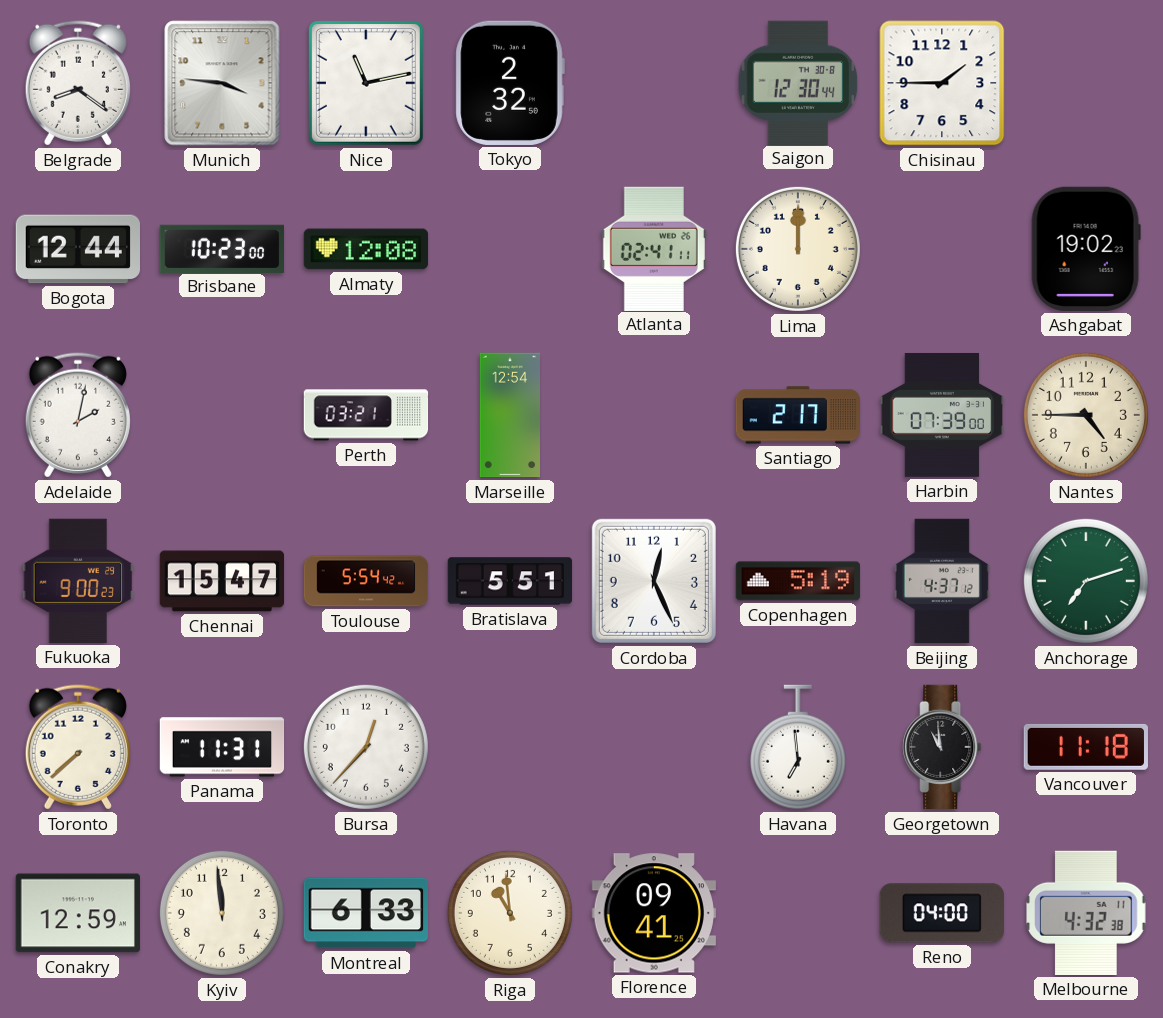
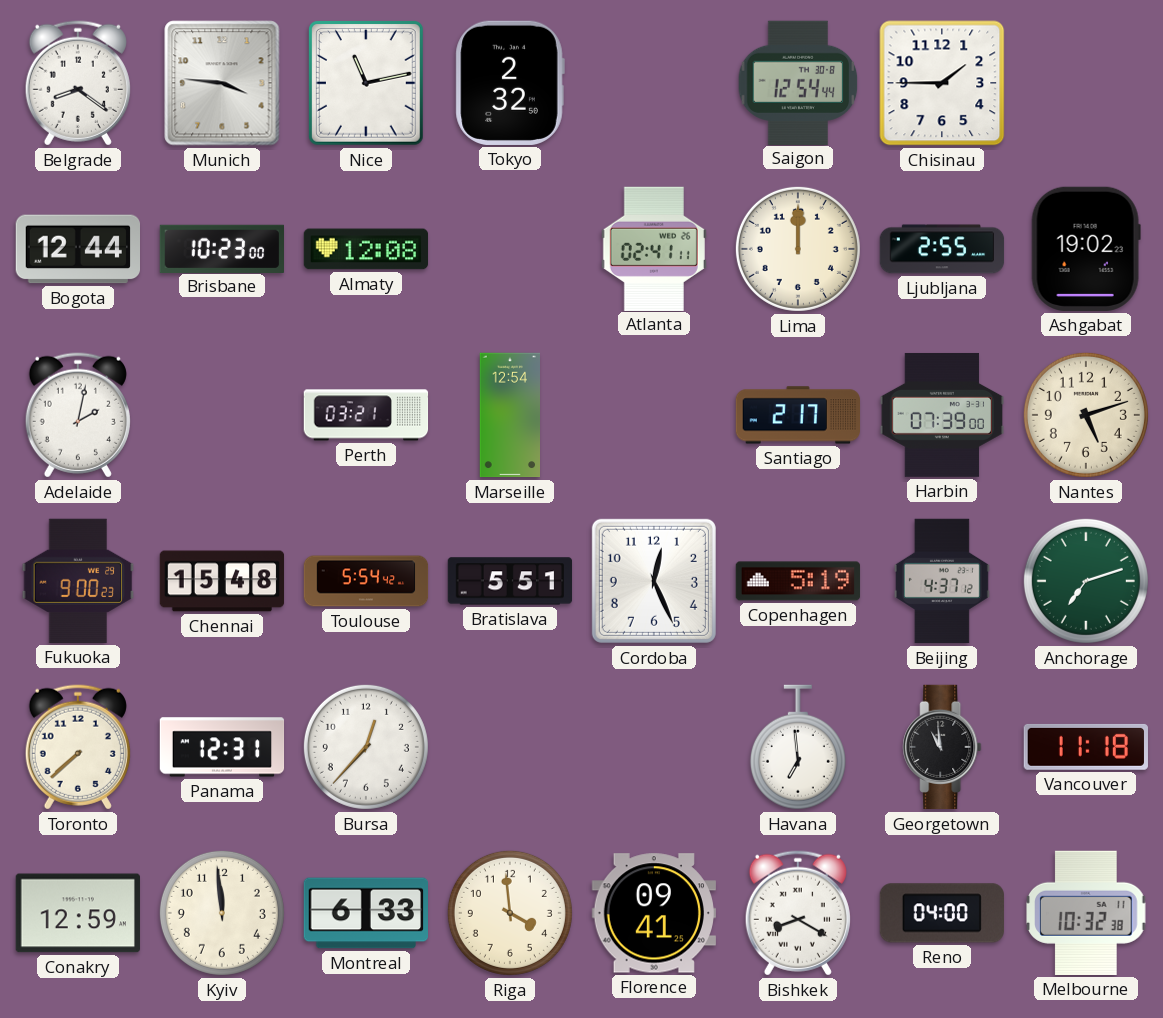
Saigon: 12:30 -> 12:54 (798, 82)
Ljubljana: none -> 2:55 (942, 249)
Nantes: 4:45 -> 5:12 (1086, 415)
Chennai: 15:47 -> 15:48 (222, 581)
Panama: 11:31 -> 12:31 (222, 747)
Riga: 10:59 -> 3:59 (510, 913)
Bishkek: none -> 8:20 (798, 913)
Melbourne: 4:32 -> 10:32 (1086, 913)
